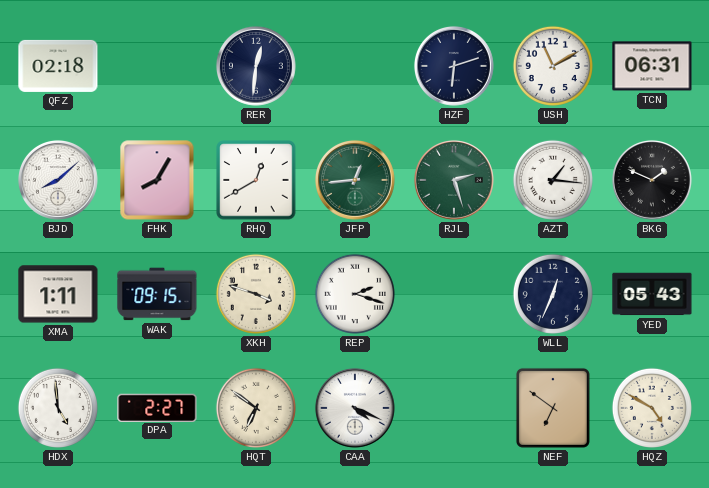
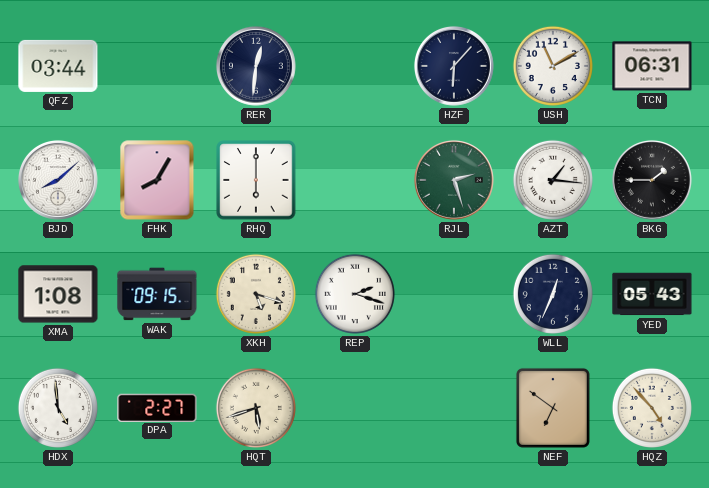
QFZ: 02:18 -> 03:44 (58, 66)
HZF: 6:12 -> 6:07 (454, 66)
RHQ: 12:40 -> 6:00 (256, 180)
JFP: 12:44 -> none (355, 180)
BKG: 1:49 -> 1:45 (652, 180)
XMA: 1:11 -> 1:08 (58, 294)
XKH: 3:48 -> 5:18 (256, 294)
HQT: 6:51 -> 5:42 (256, 408)
CAA: 4:19 -> none (355, 408)
HQZ: 4:50 -> 4:53 (652, 408)
